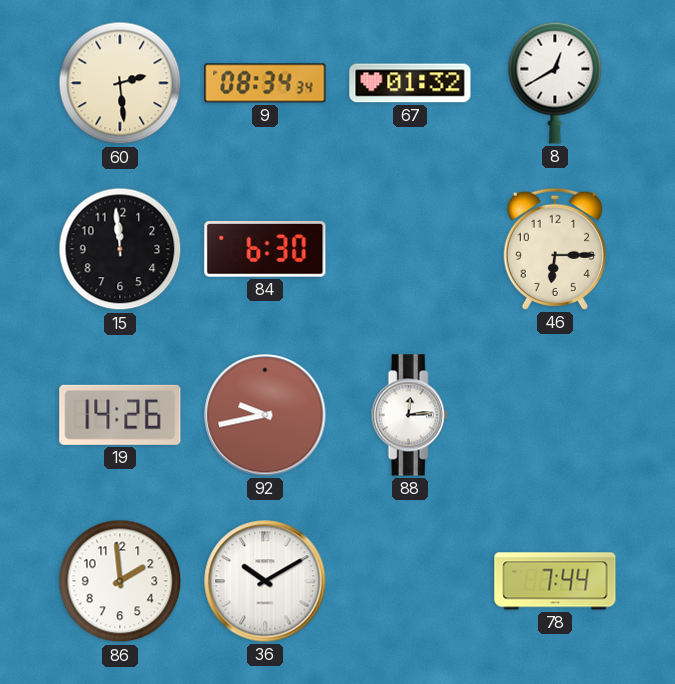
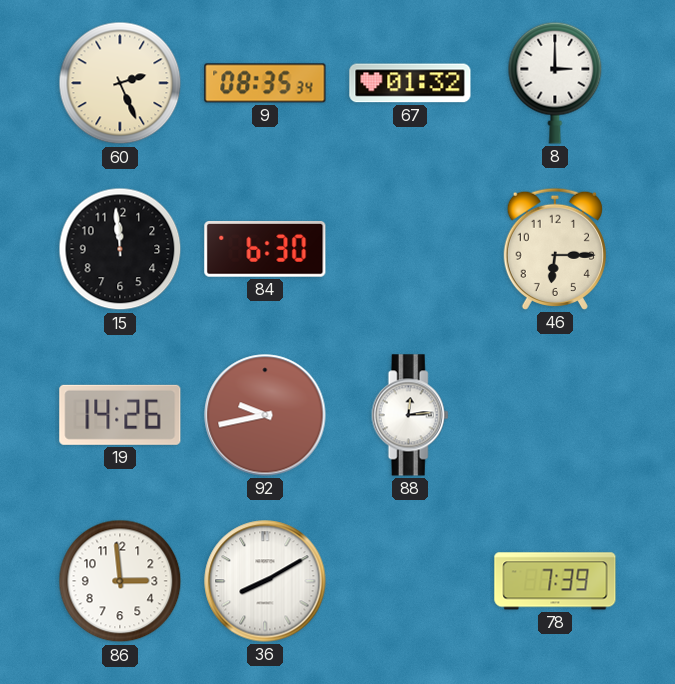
60: 2:29 -> 2:26 (120, 83)
9: 08:34 -> 08:35 (265, 83)
8: 12:40 -> 3:00 (555, 83)
86: 1:59 -> 2:59 (120, 581)
36: 10:10 -> 8:10 (265, 581)
78: 7:44 -> 7:39 (555, 581)
